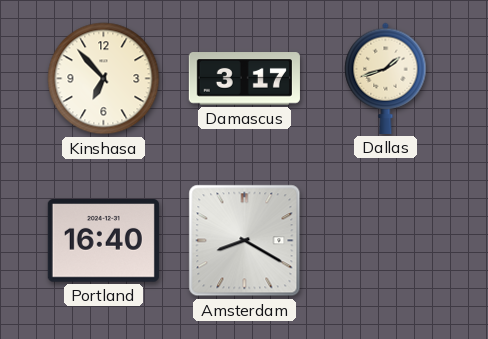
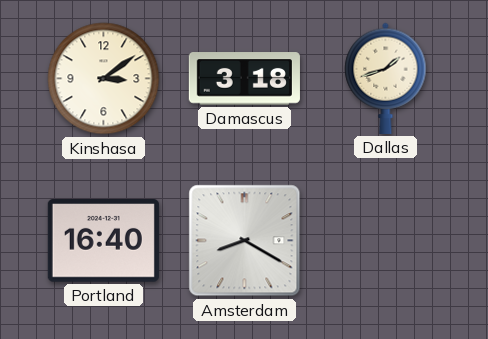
Kinshasa: 6:53 -> 3:09 (104, 79)
Damascus: 3:17 -> 3:18 (244, 79)
